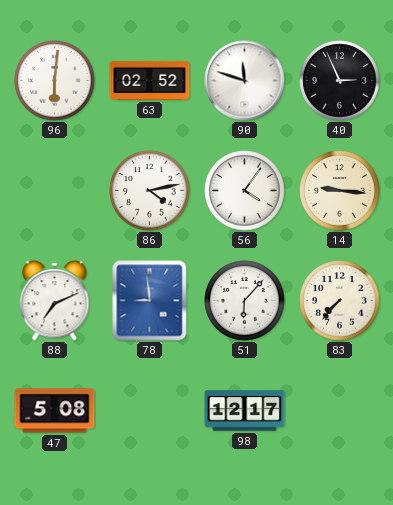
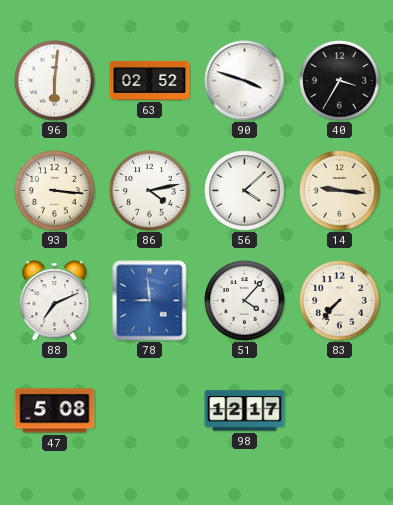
90: 11:48 -> 3:48 (245, 81)
40: 2:56 -> 3:35 (340, 81)
93: none -> 3:16 (55, 191)
56: 4:06 -> 4:08 (245, 191)
51: 6:07 -> 4:07 (245, 301)
